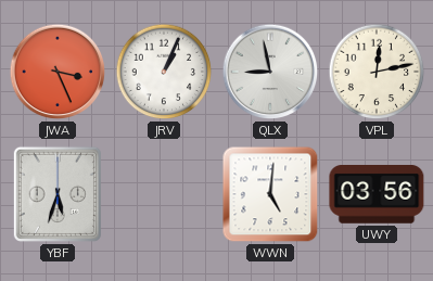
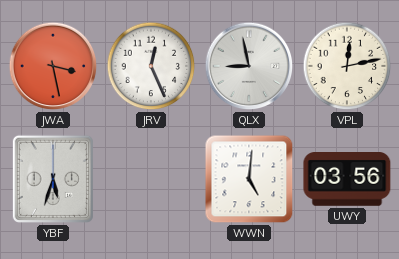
JWA: 3:26 -> 3:28 (53, 66)
JRV: 1:04 -> 12:26 (151, 66)
